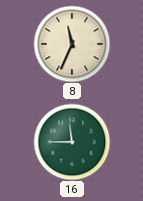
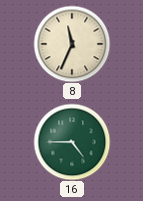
16: 11:45 -> 4:45 (72, 142)
